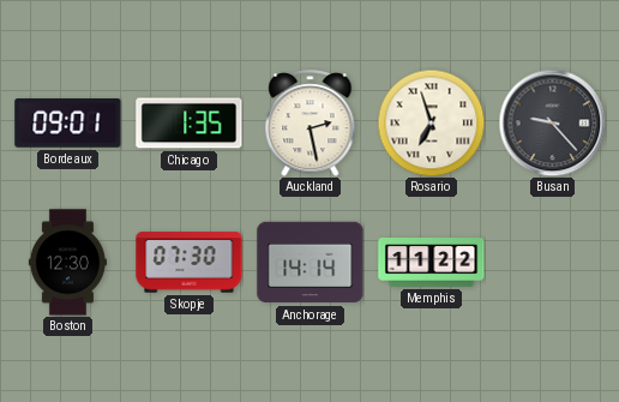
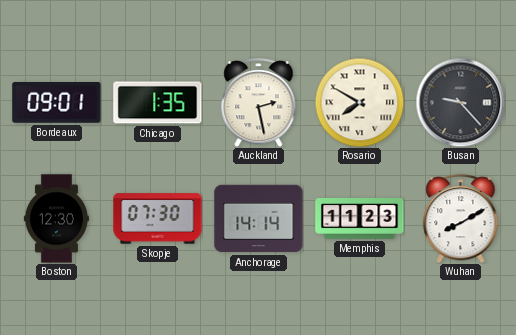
Rosario: 6:57 -> 7:50 (359, 102)
Memphis: 11:22 -> 11:23 (360, 219)
Wuhan: none -> 8:10 (461, 219)
